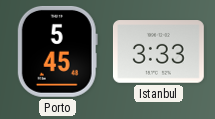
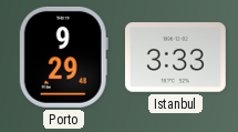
Porto: 5:45 -> 9:29 (63, 57)
